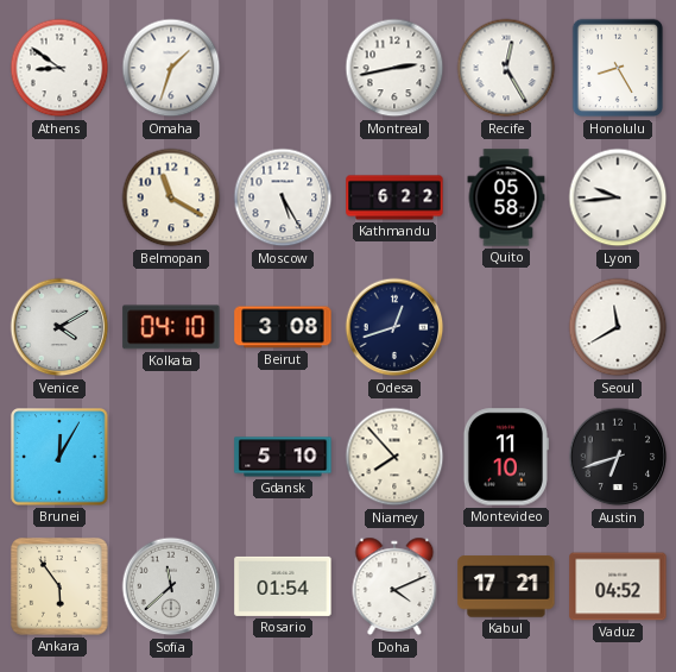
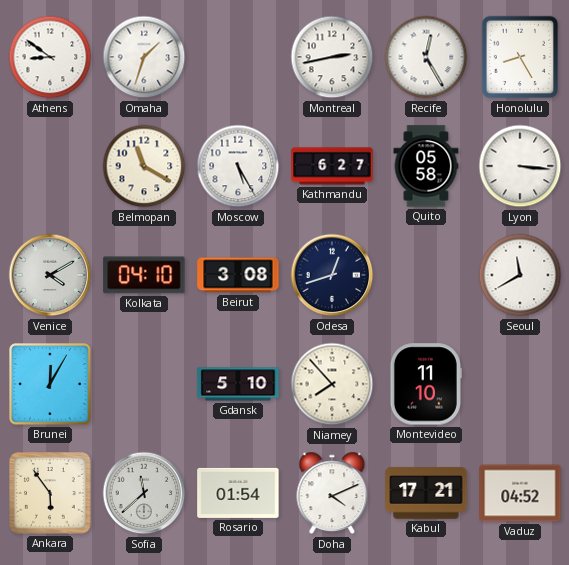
Kathmandu: 6:22 -> 6:27 (332, 166)
Lyon: 9:44 -> 3:16 (520, 166)
Austin: 6:42 -> none (618, 457)
